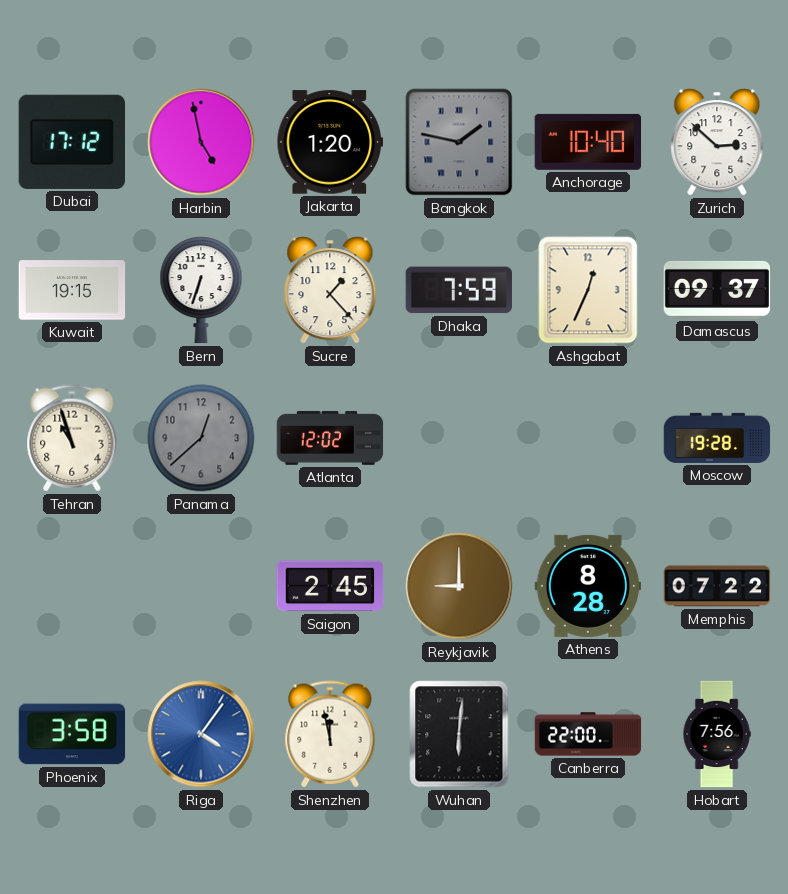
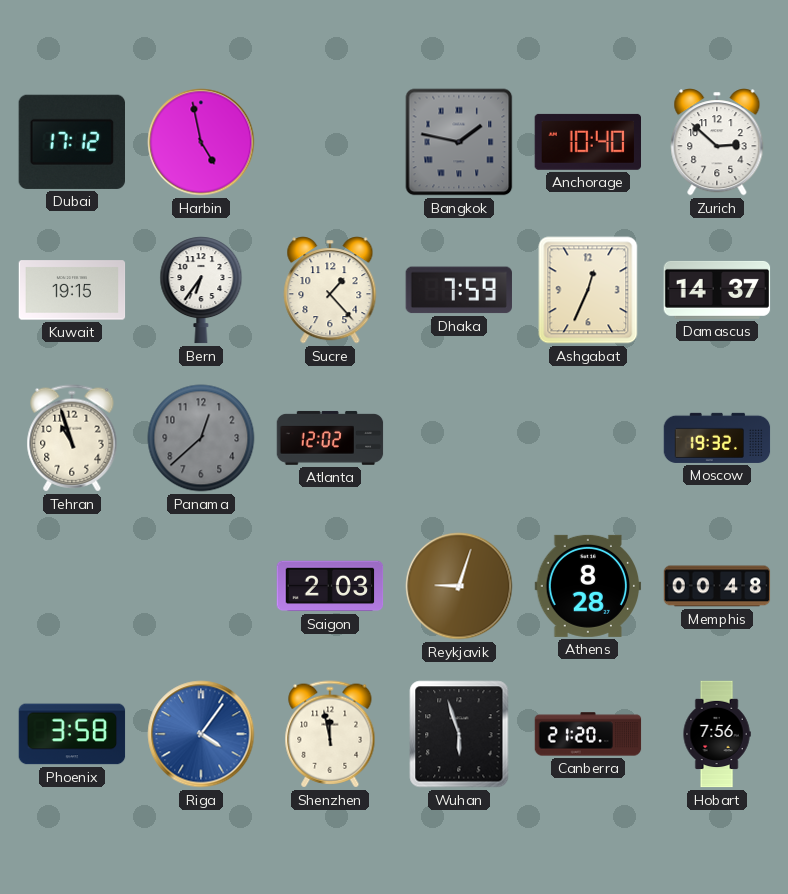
Jakarta: 1:20 -> none (330, 142)
Bern: 6:33 -> 6:36 (201, 290)
Damascus: 09:37 -> 14:37 (717, 290)
Moscow: 19:28 -> 19:32 (717, 438)
Saigon: 2:45 -> 2:03 (330, 586)
Reykjavik: 9:00 -> 9:03 (459, 586)
Memphis: 07:22 -> 00:48 (717, 586)
Wuhan: 6:01 -> 5:57 (459, 734)
Canberra: 22:00 -> 21:20 (588, 734)
